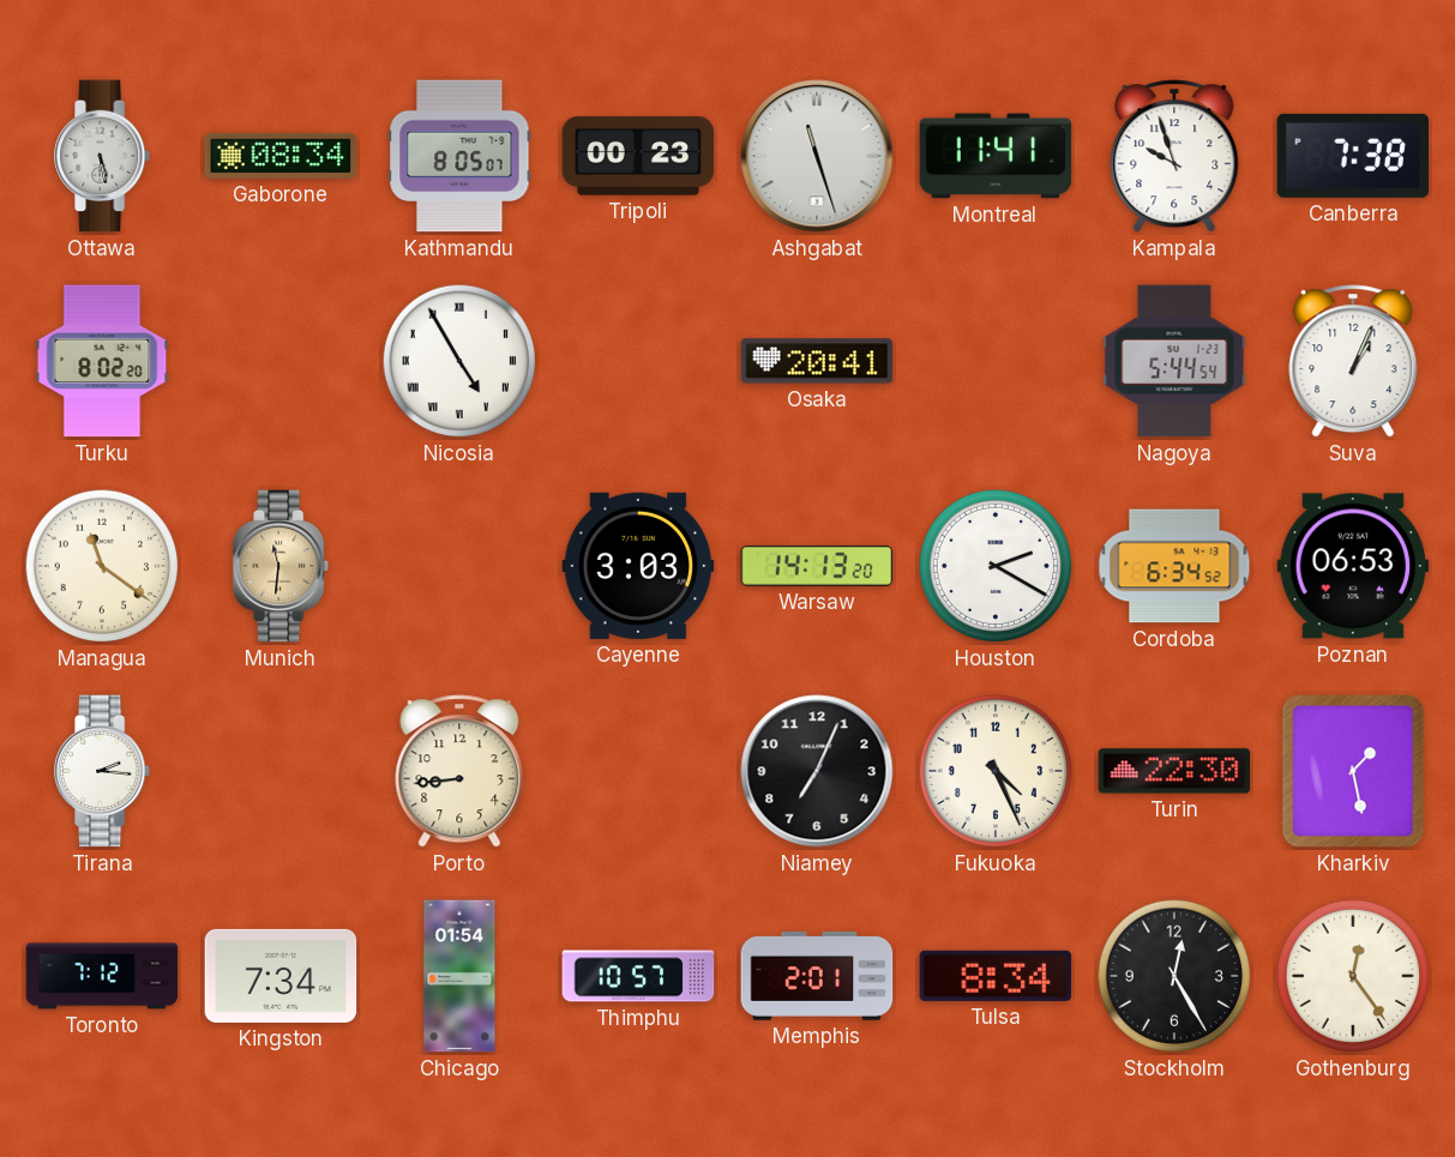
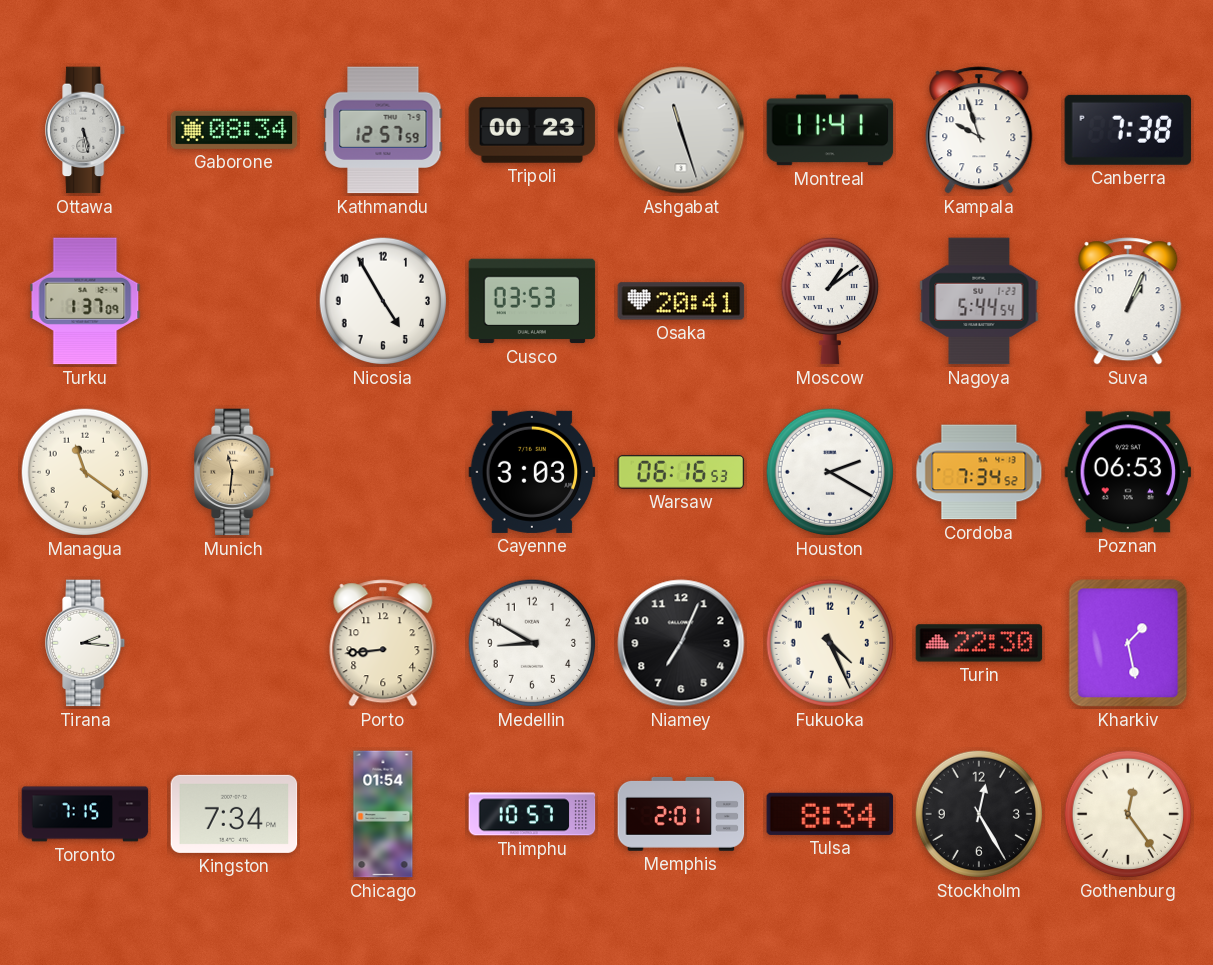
Kathmandu: 8:05 -> 12:57 (383, 130)
Turku: 8:02 -> 1:37 (85, 301)
Nicosia numerals: Roman -> Arabic (383, 301)
Cusco: none -> 03:53 (532, 301)
Moscow: none -> 1:09 (830, 301)
Warsaw: 14:13 -> 06:16 (681, 472)
Cordoba: 6:34 -> 7:34 (979, 472)
Medellin: none -> 8:50 (532, 643)
Toronto: 7:12 -> 7:15 (85, 814)
